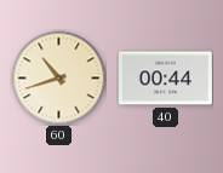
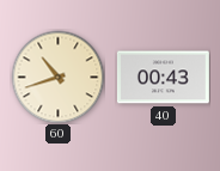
40: 00:44 -> 00:43 (163, 78)
